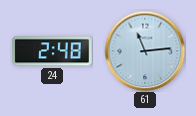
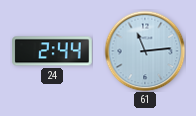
24: 2:48 -> 2:44 (52, 51)
